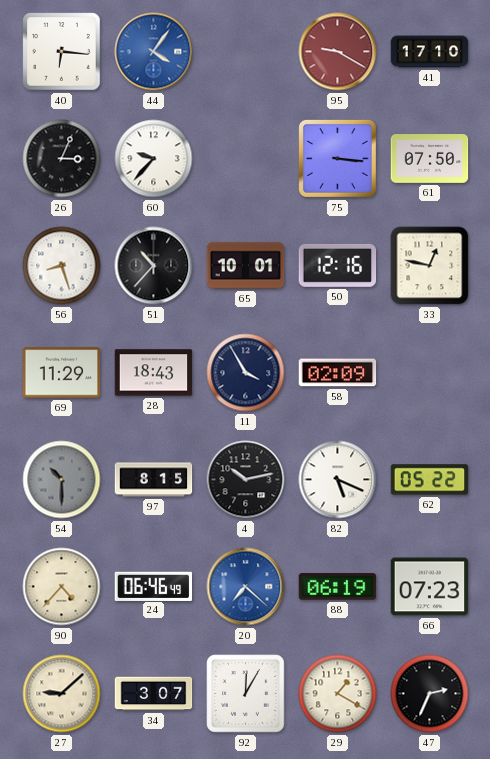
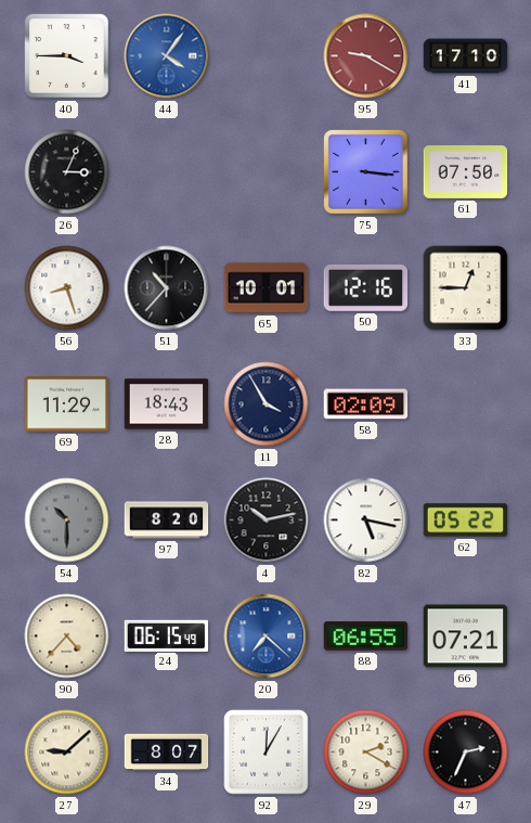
40: 6:16 -> 3:45 (67, 56)
60: 9:37 -> none (154, 159)
33: 12:47 -> 12:45 (466, 288)
97: 8:15 -> 8:20 (167, 520)
82: 5:19 -> 5:17 (366, 520)
24: 06:46 -> 06:15 (167, 635)
88: 06:19 -> 06:55 (366, 636)
66: 07:23 -> 07:21 (466, 636)
34: 3:07 -> 8:07 (167, 753)
29: 1:20 -> 2:20 (366, 753)
